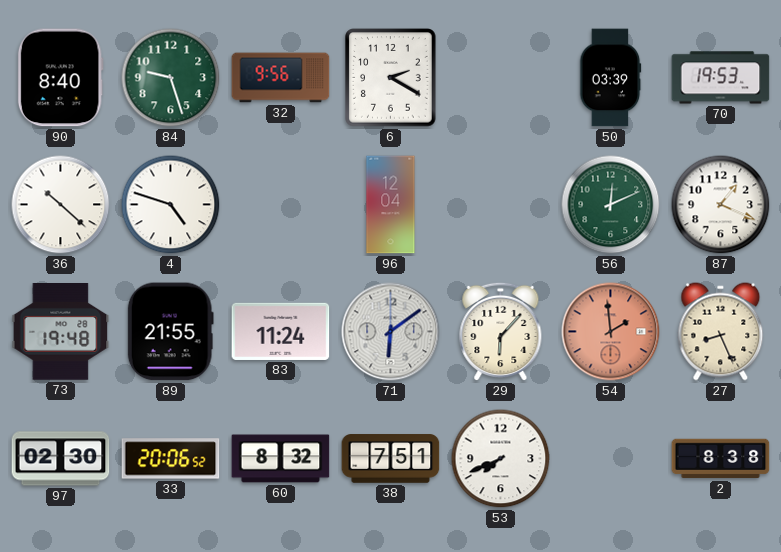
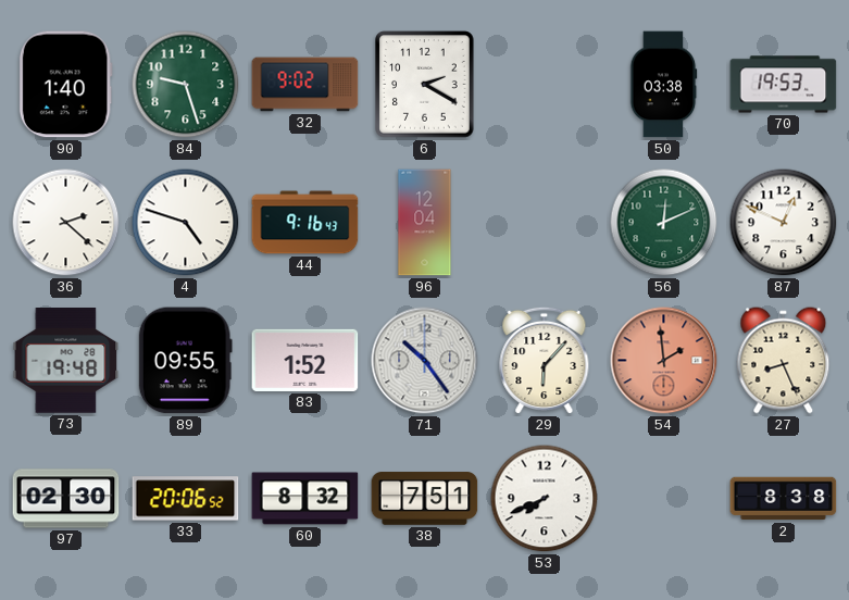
90: 8:40 -> 1:40 (65, 85)
32: 9:56 -> 9:02 (305, 85)
50: 03:39 -> 03:38 (663, 85)
36: 10:22 -> 2:22 (66, 223)
44: none -> 9:16 (305, 223)
87: 1:19 -> 12:49 (784, 223)
89: 21:55 -> 09:55 (185, 361)
83: 11:24 -> 1:52 (305, 360)
71: 6:09 -> 10:24 (425, 361)
